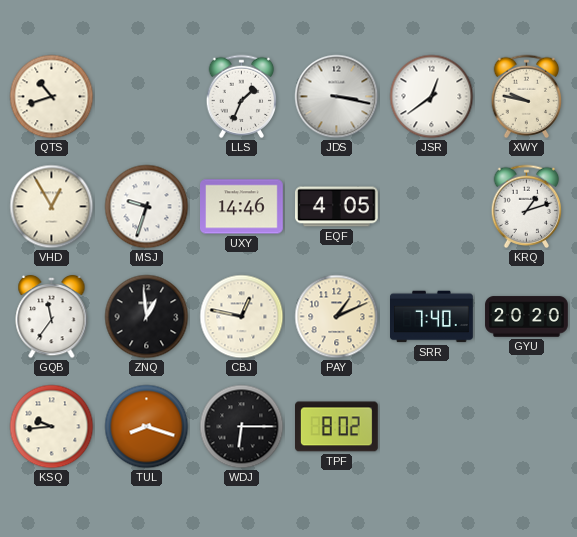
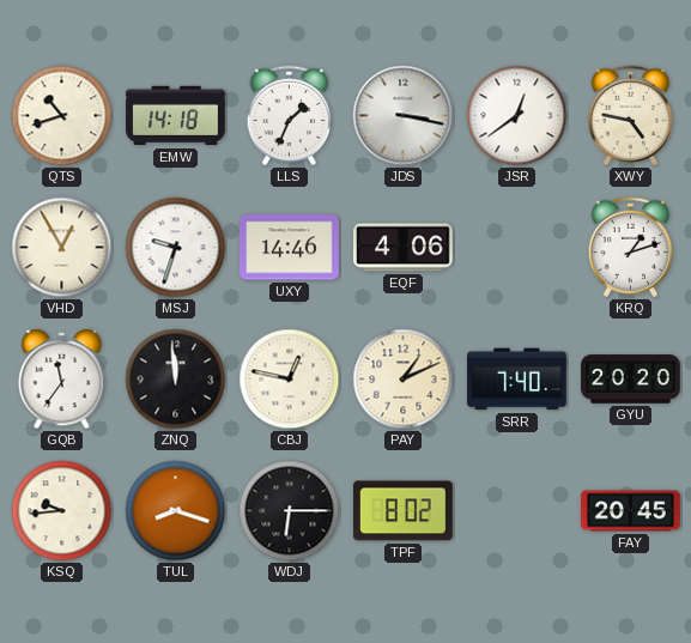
EMW: none -> 14:18 (176, 116)
XWY: 9:47 -> 4:47 (631, 116)
EQF: 4:05 -> 4:06 (404, 248)
ZNQ: 12:59 -> 11:59 (176, 380)
FAY: none -> 20:45 (631, 511)
